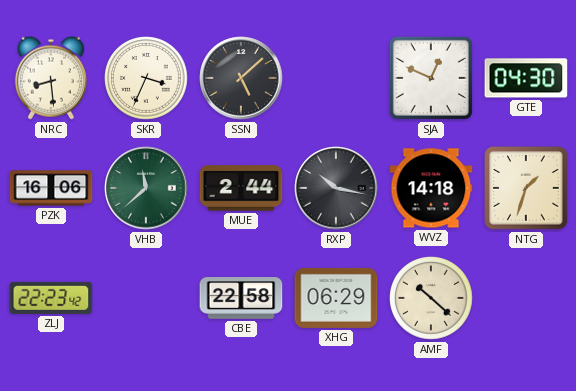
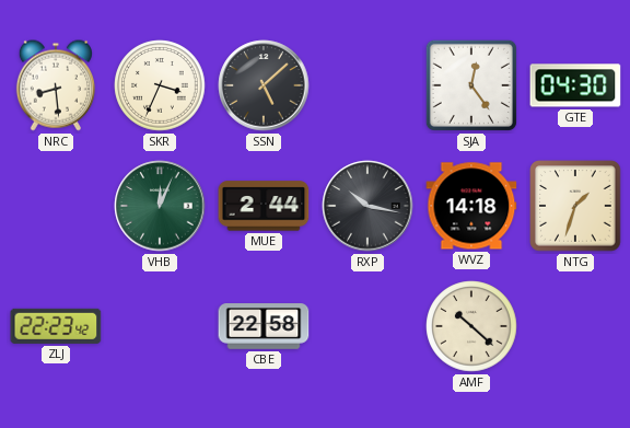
SJA: 12:49 -> 12:24 (471, 85)
PZK: 16:06 -> none (51, 188)
VHB: 11:38 -> 12:04 (160, 206)
XHG: 06:29 -> none (336, 298)
